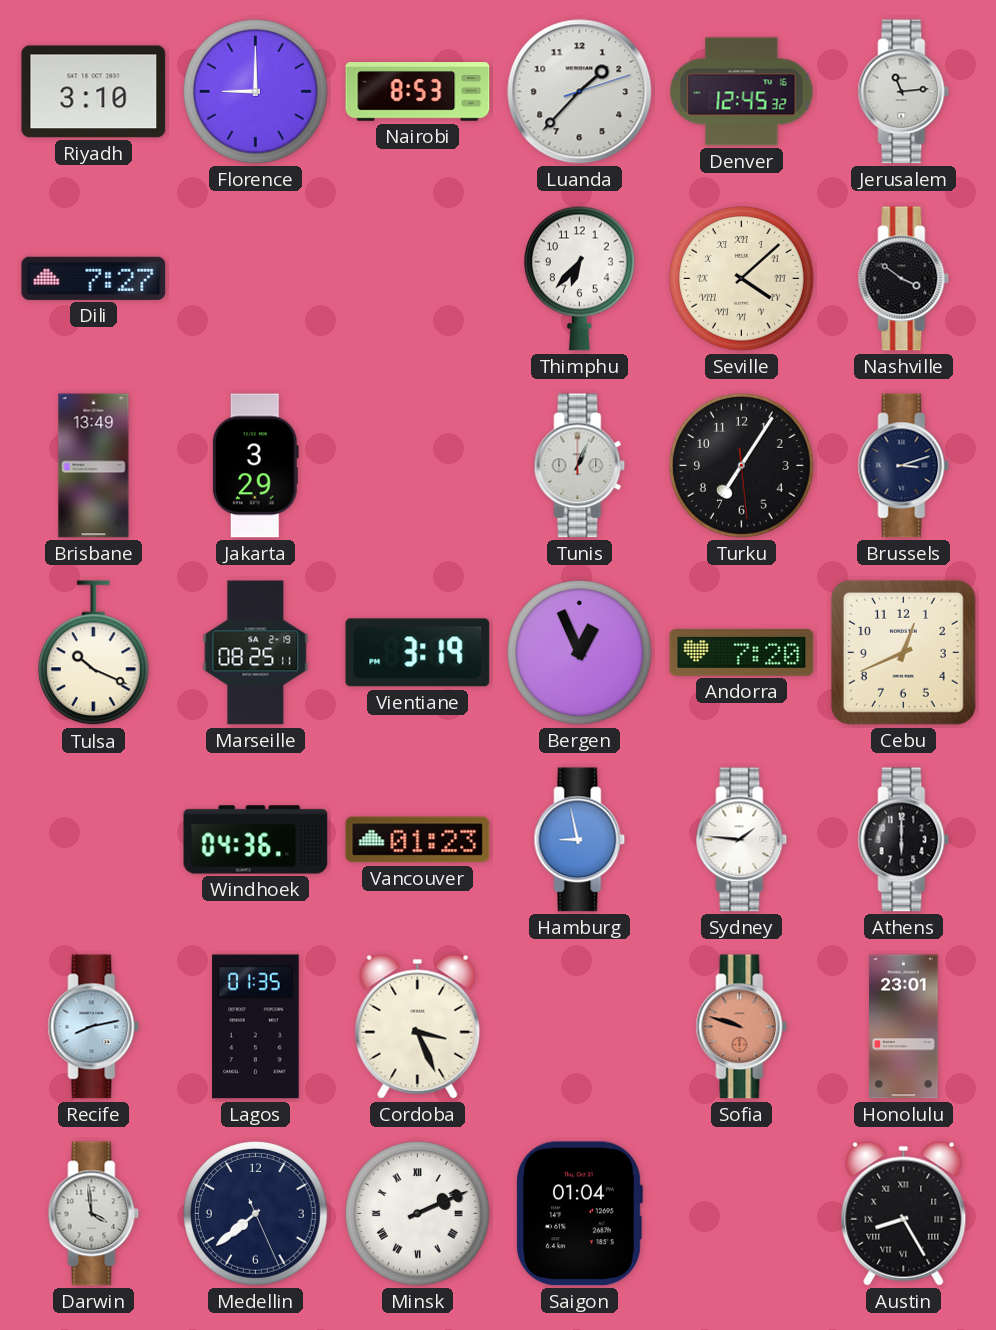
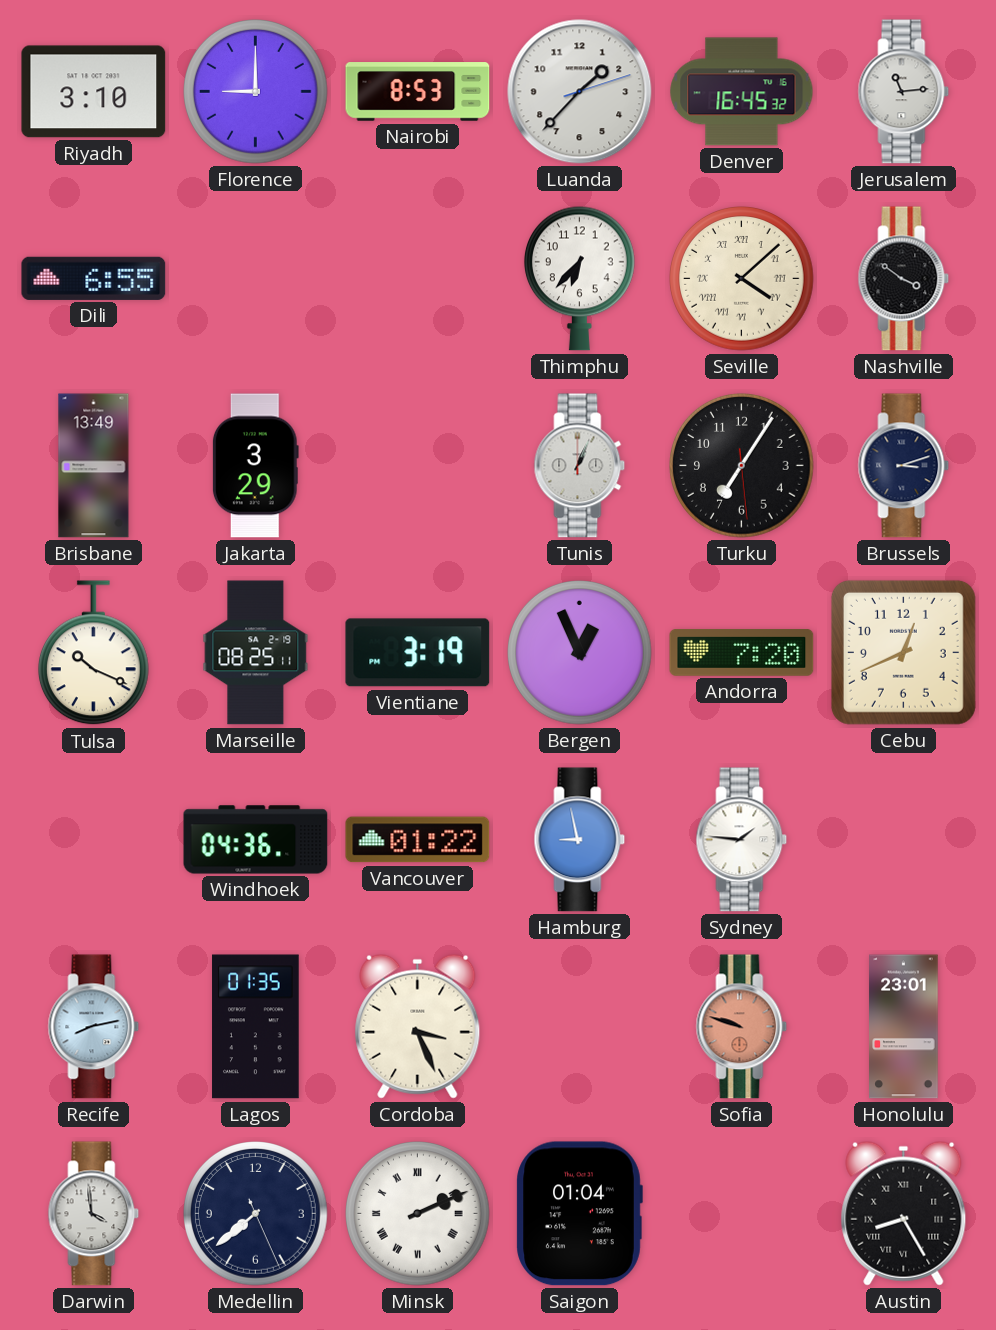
Denver: 12:45 -> 16:45 (742, 92)
Dili: 7:27 -> 6:55 (94, 278)
Vancouver: 01:23 -> 01:22 (418, 840)
Athens: 6:00 -> none (904, 840)
